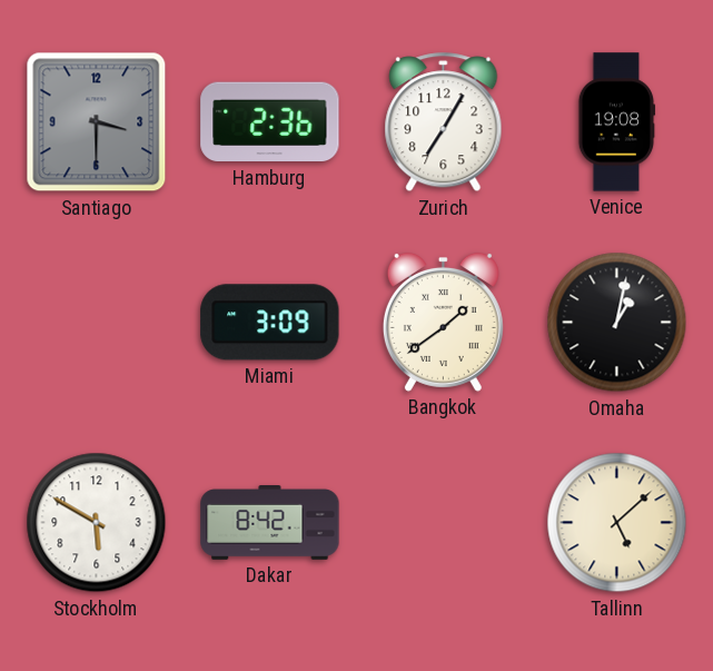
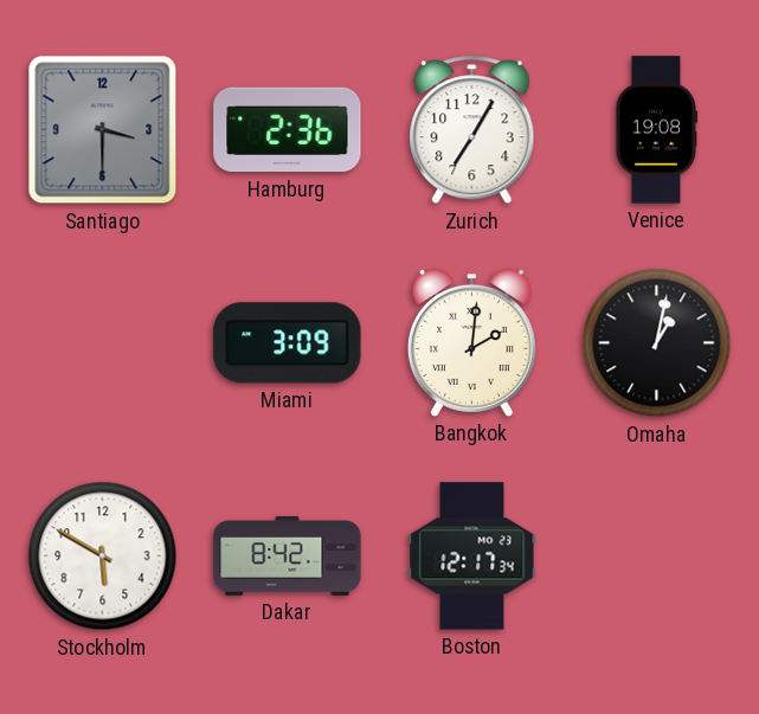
Bangkok: 1:39 -> 2:01 (471, 342)
Boston: none -> 12:17 (472, 557)
Tallinn: 5:08 -> none (617, 523)
